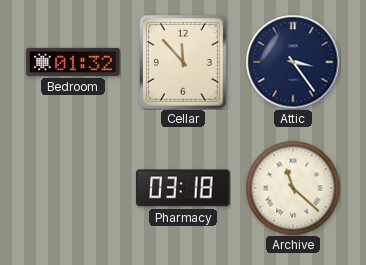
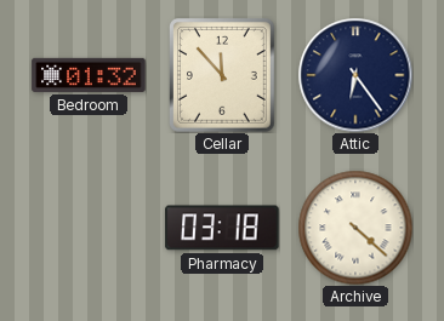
Attic: 3:24 -> 6:24 (355, 75)
Archive: 11:22 -> 4:22 (355, 228)
